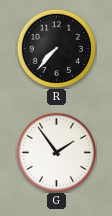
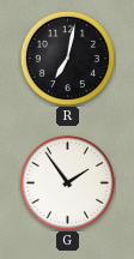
R: 7:37 -> 7:02 (67, 58)
